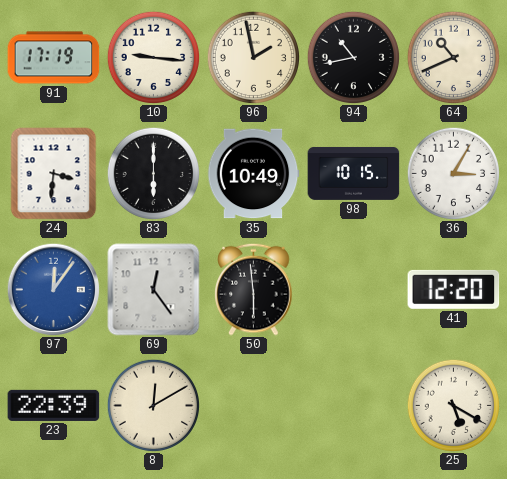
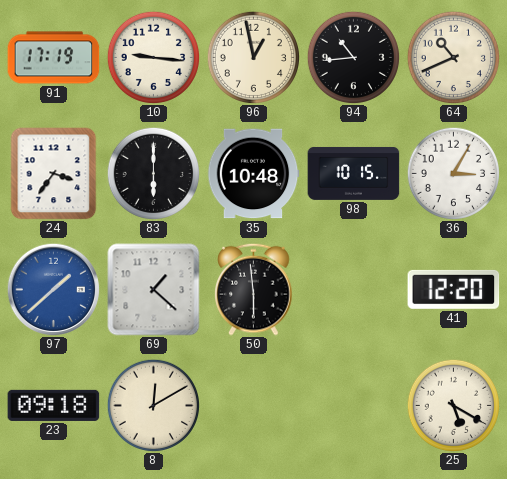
96: 1:58 -> 12:58 (253, 57)
94: 10:43 -> 10:44 (353, 57)
24: 3:31 -> 3:36 (54, 174)
35: 10:49 -> 10:48 (253, 174)
97: 12:06 -> 1:38 (53, 289)
69: 12:24 -> 1:22 (154, 290)
23: 22:39 -> 09:18 (54, 405)
